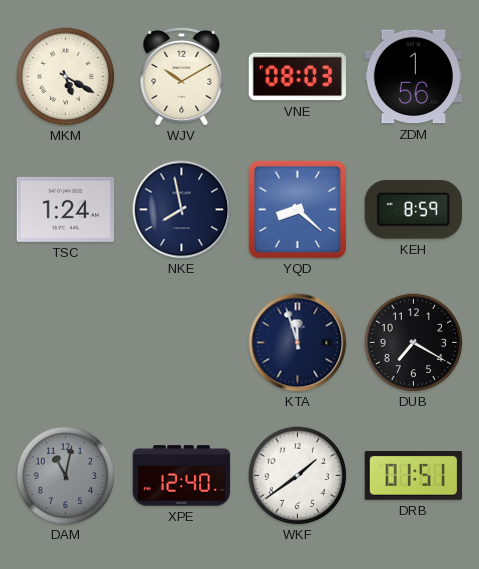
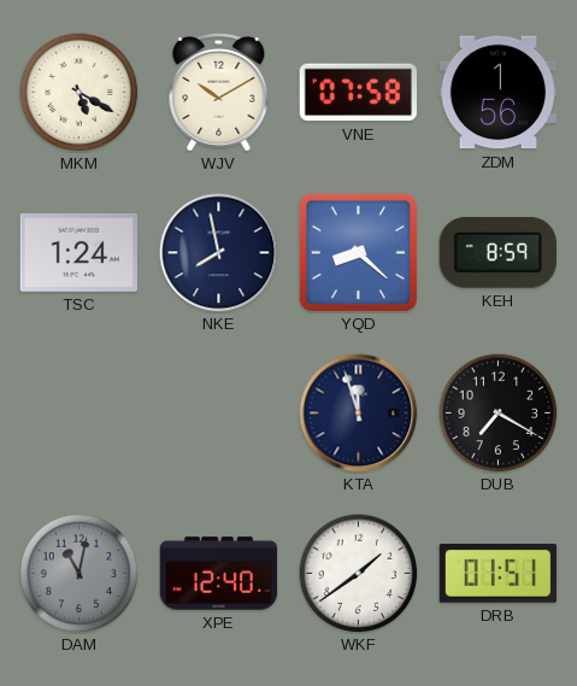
VNE: 08:03 -> 07:58 (358, 93)
